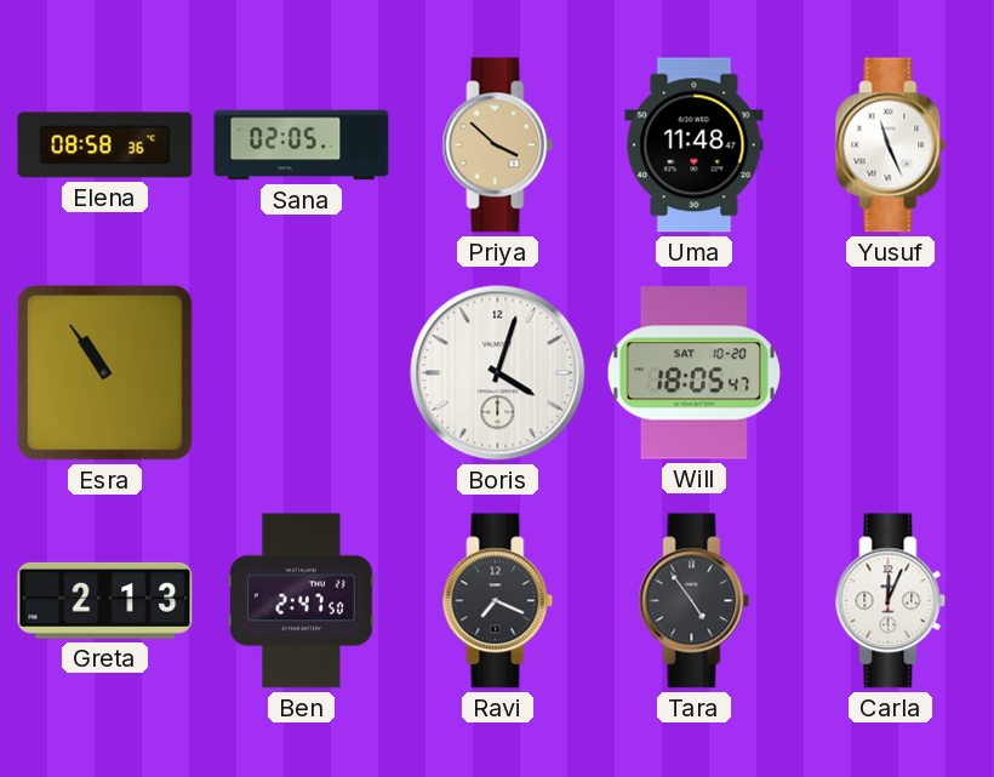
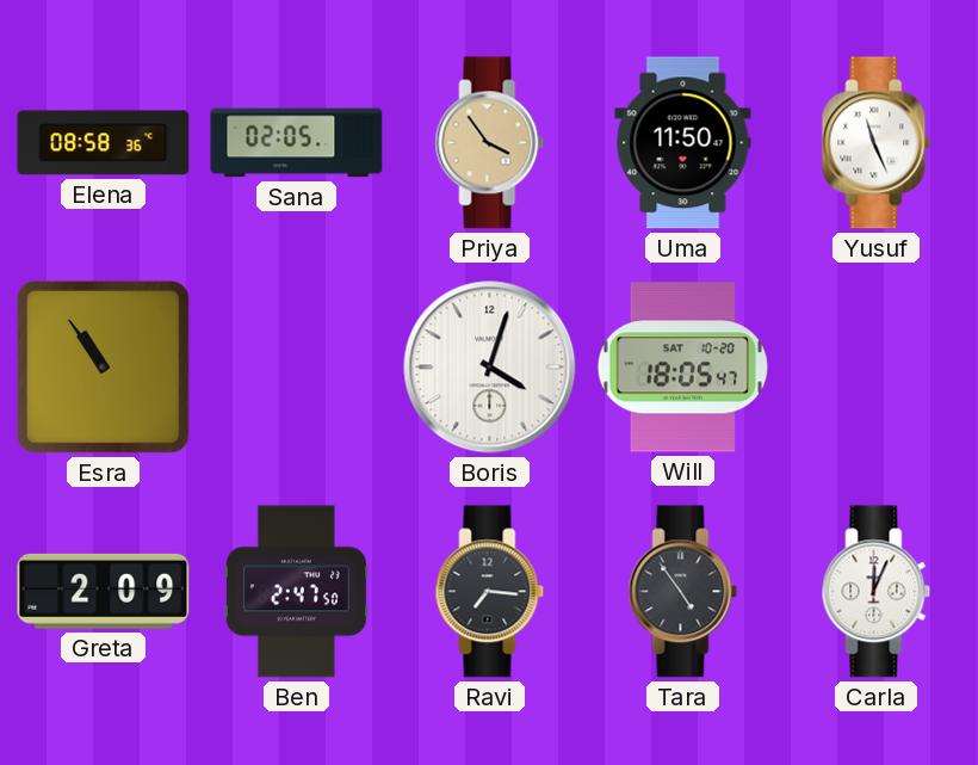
Priya: 3:52 -> 3:54 (490, 143)
Uma: 11:48 -> 11:50 (683, 143)
Greta: 2:13 -> 2:09 (104, 591)
Ravi: 7:19 -> 7:16 (490, 592)
